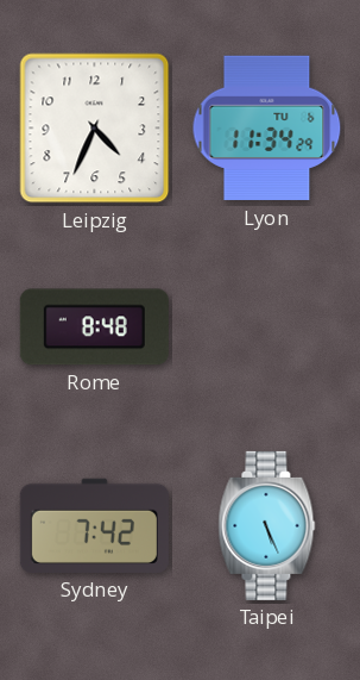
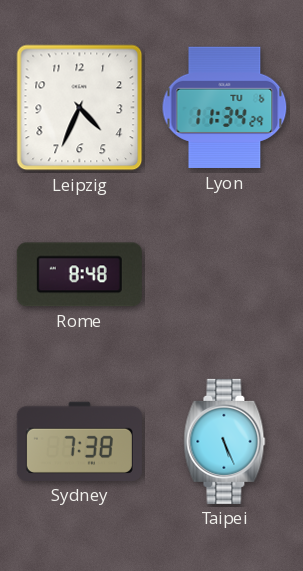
Sydney: 7:42 -> 7:38 (79, 441)
